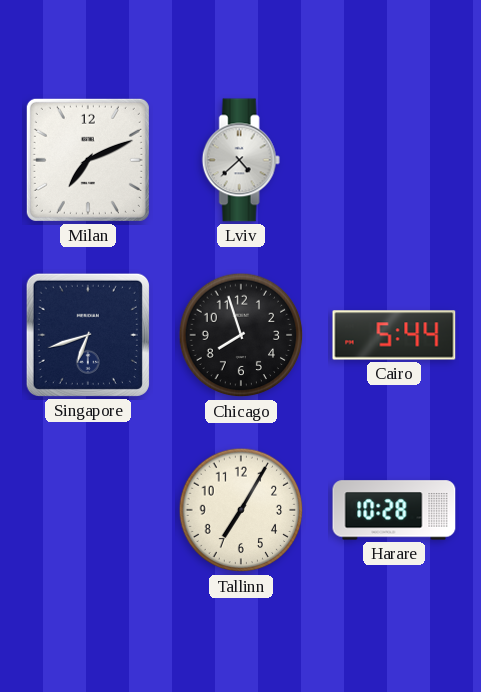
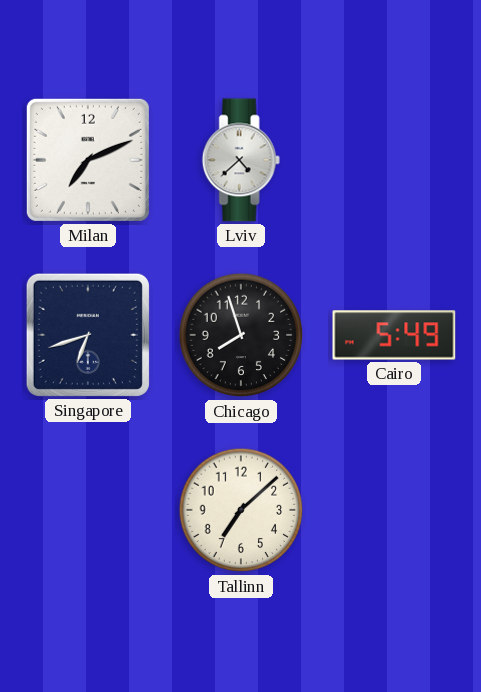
Cairo: 5:44 -> 5:49 (394, 335)
Tallinn: 7:05 -> 7:08 (241, 510)
Harare: 10:28 -> none (394, 510)
